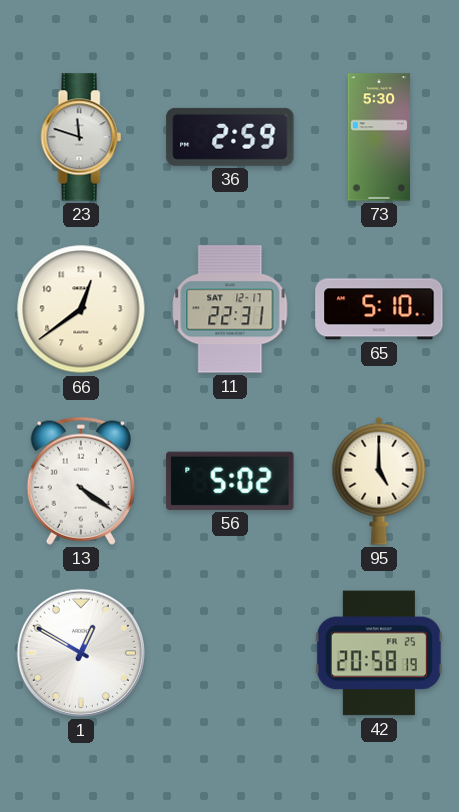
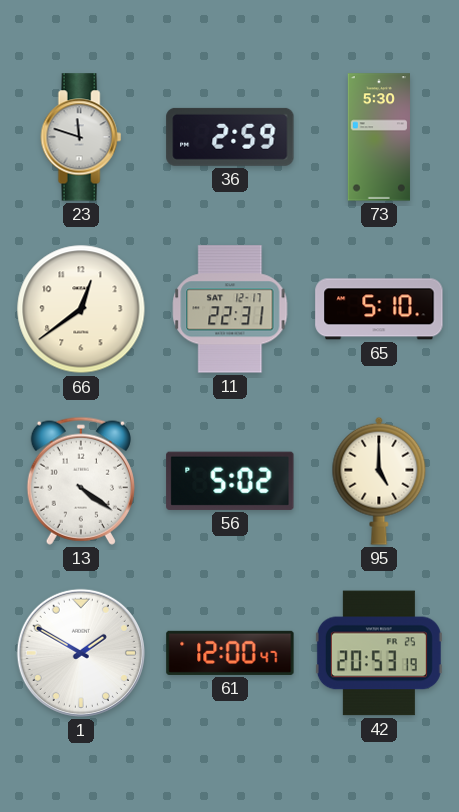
1: 12:50 -> 1:50 (81, 653)
61: none -> 12:00 (230, 653)
42: 20:58 -> 20:53 (379, 653)
